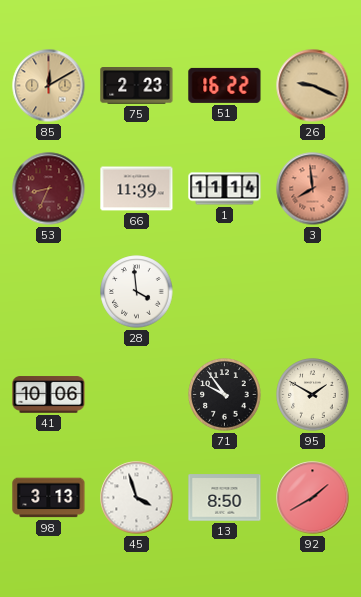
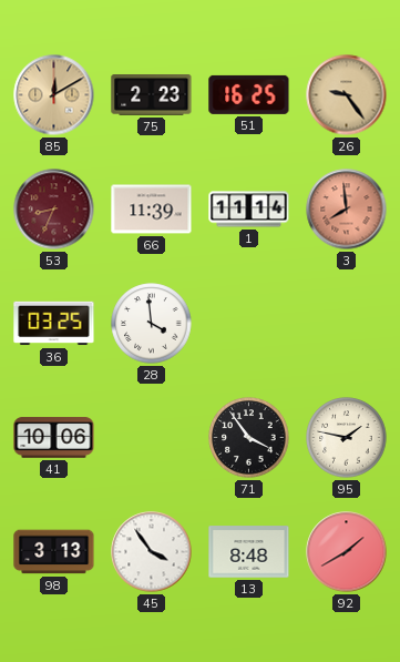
51: 16:22 -> 16:25 (249, 94)
26: 9:19 -> 9:24 (347, 95)
36: none -> 03:25 (54, 324)
71: 9:54 -> 3:54 (249, 438)
95: 1:50 -> 1:47 (347, 438)
45: 3:57 -> 3:54 (152, 552)
13: 8:50 -> 8:48 (249, 552)
